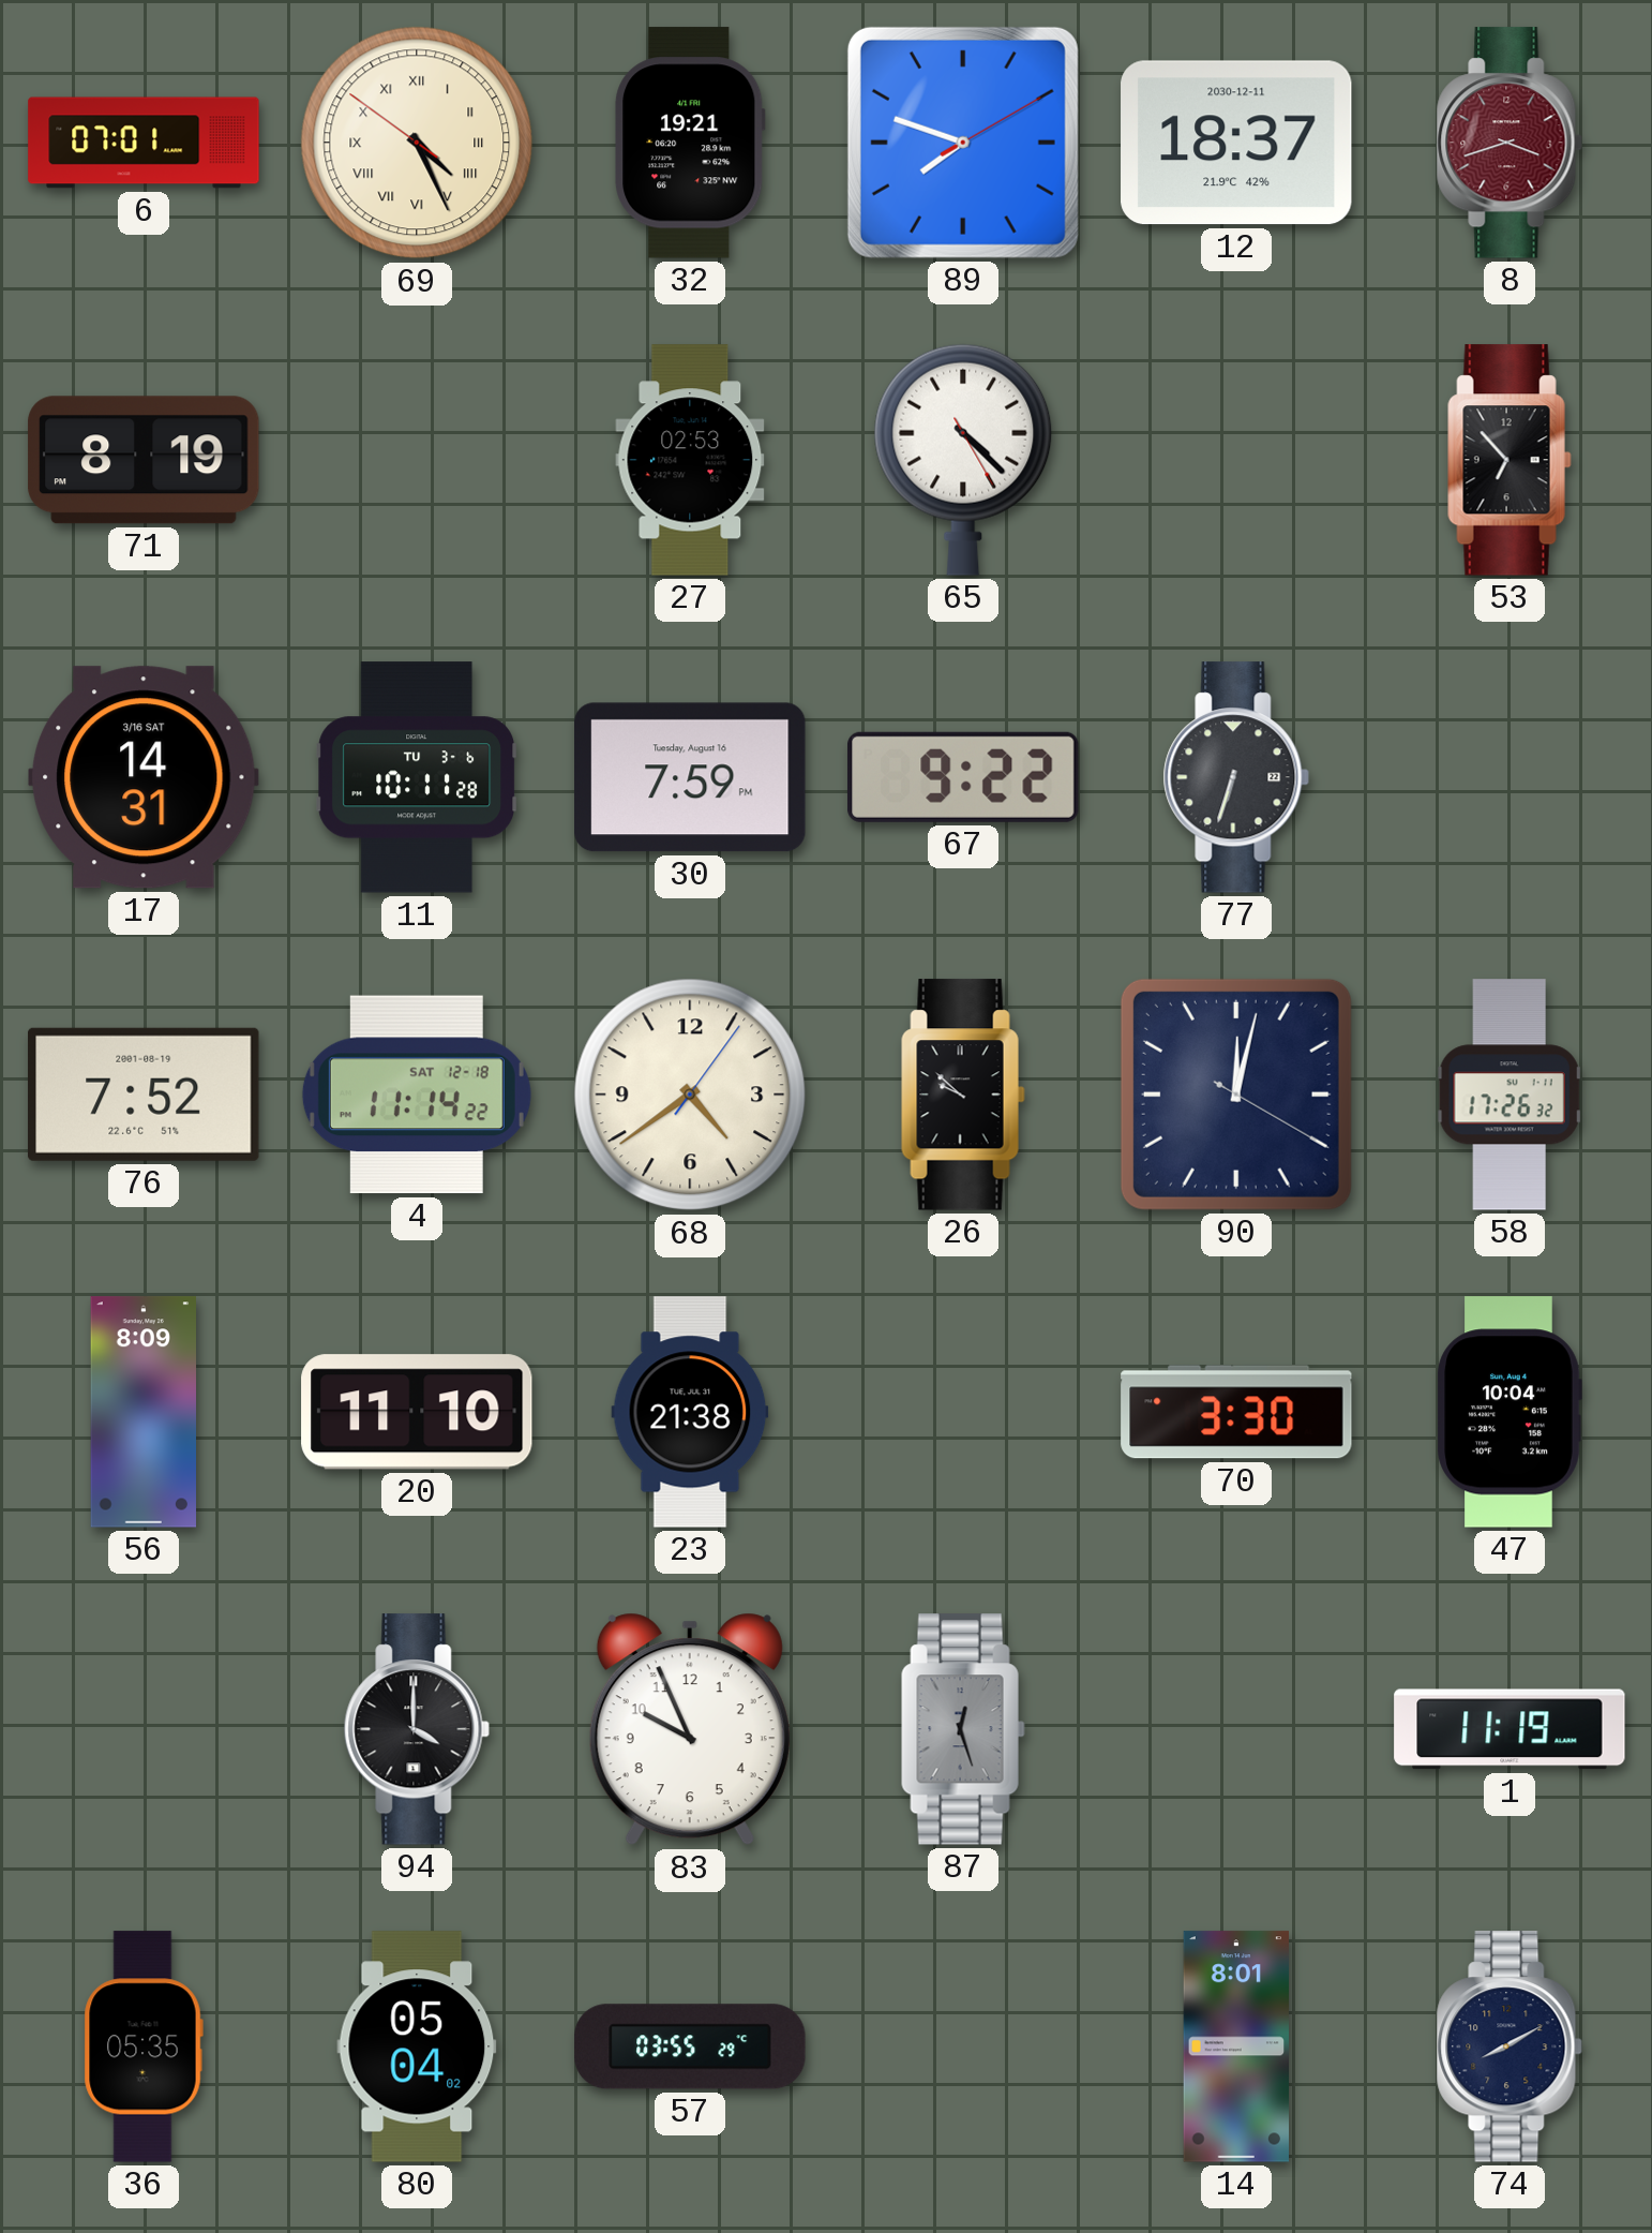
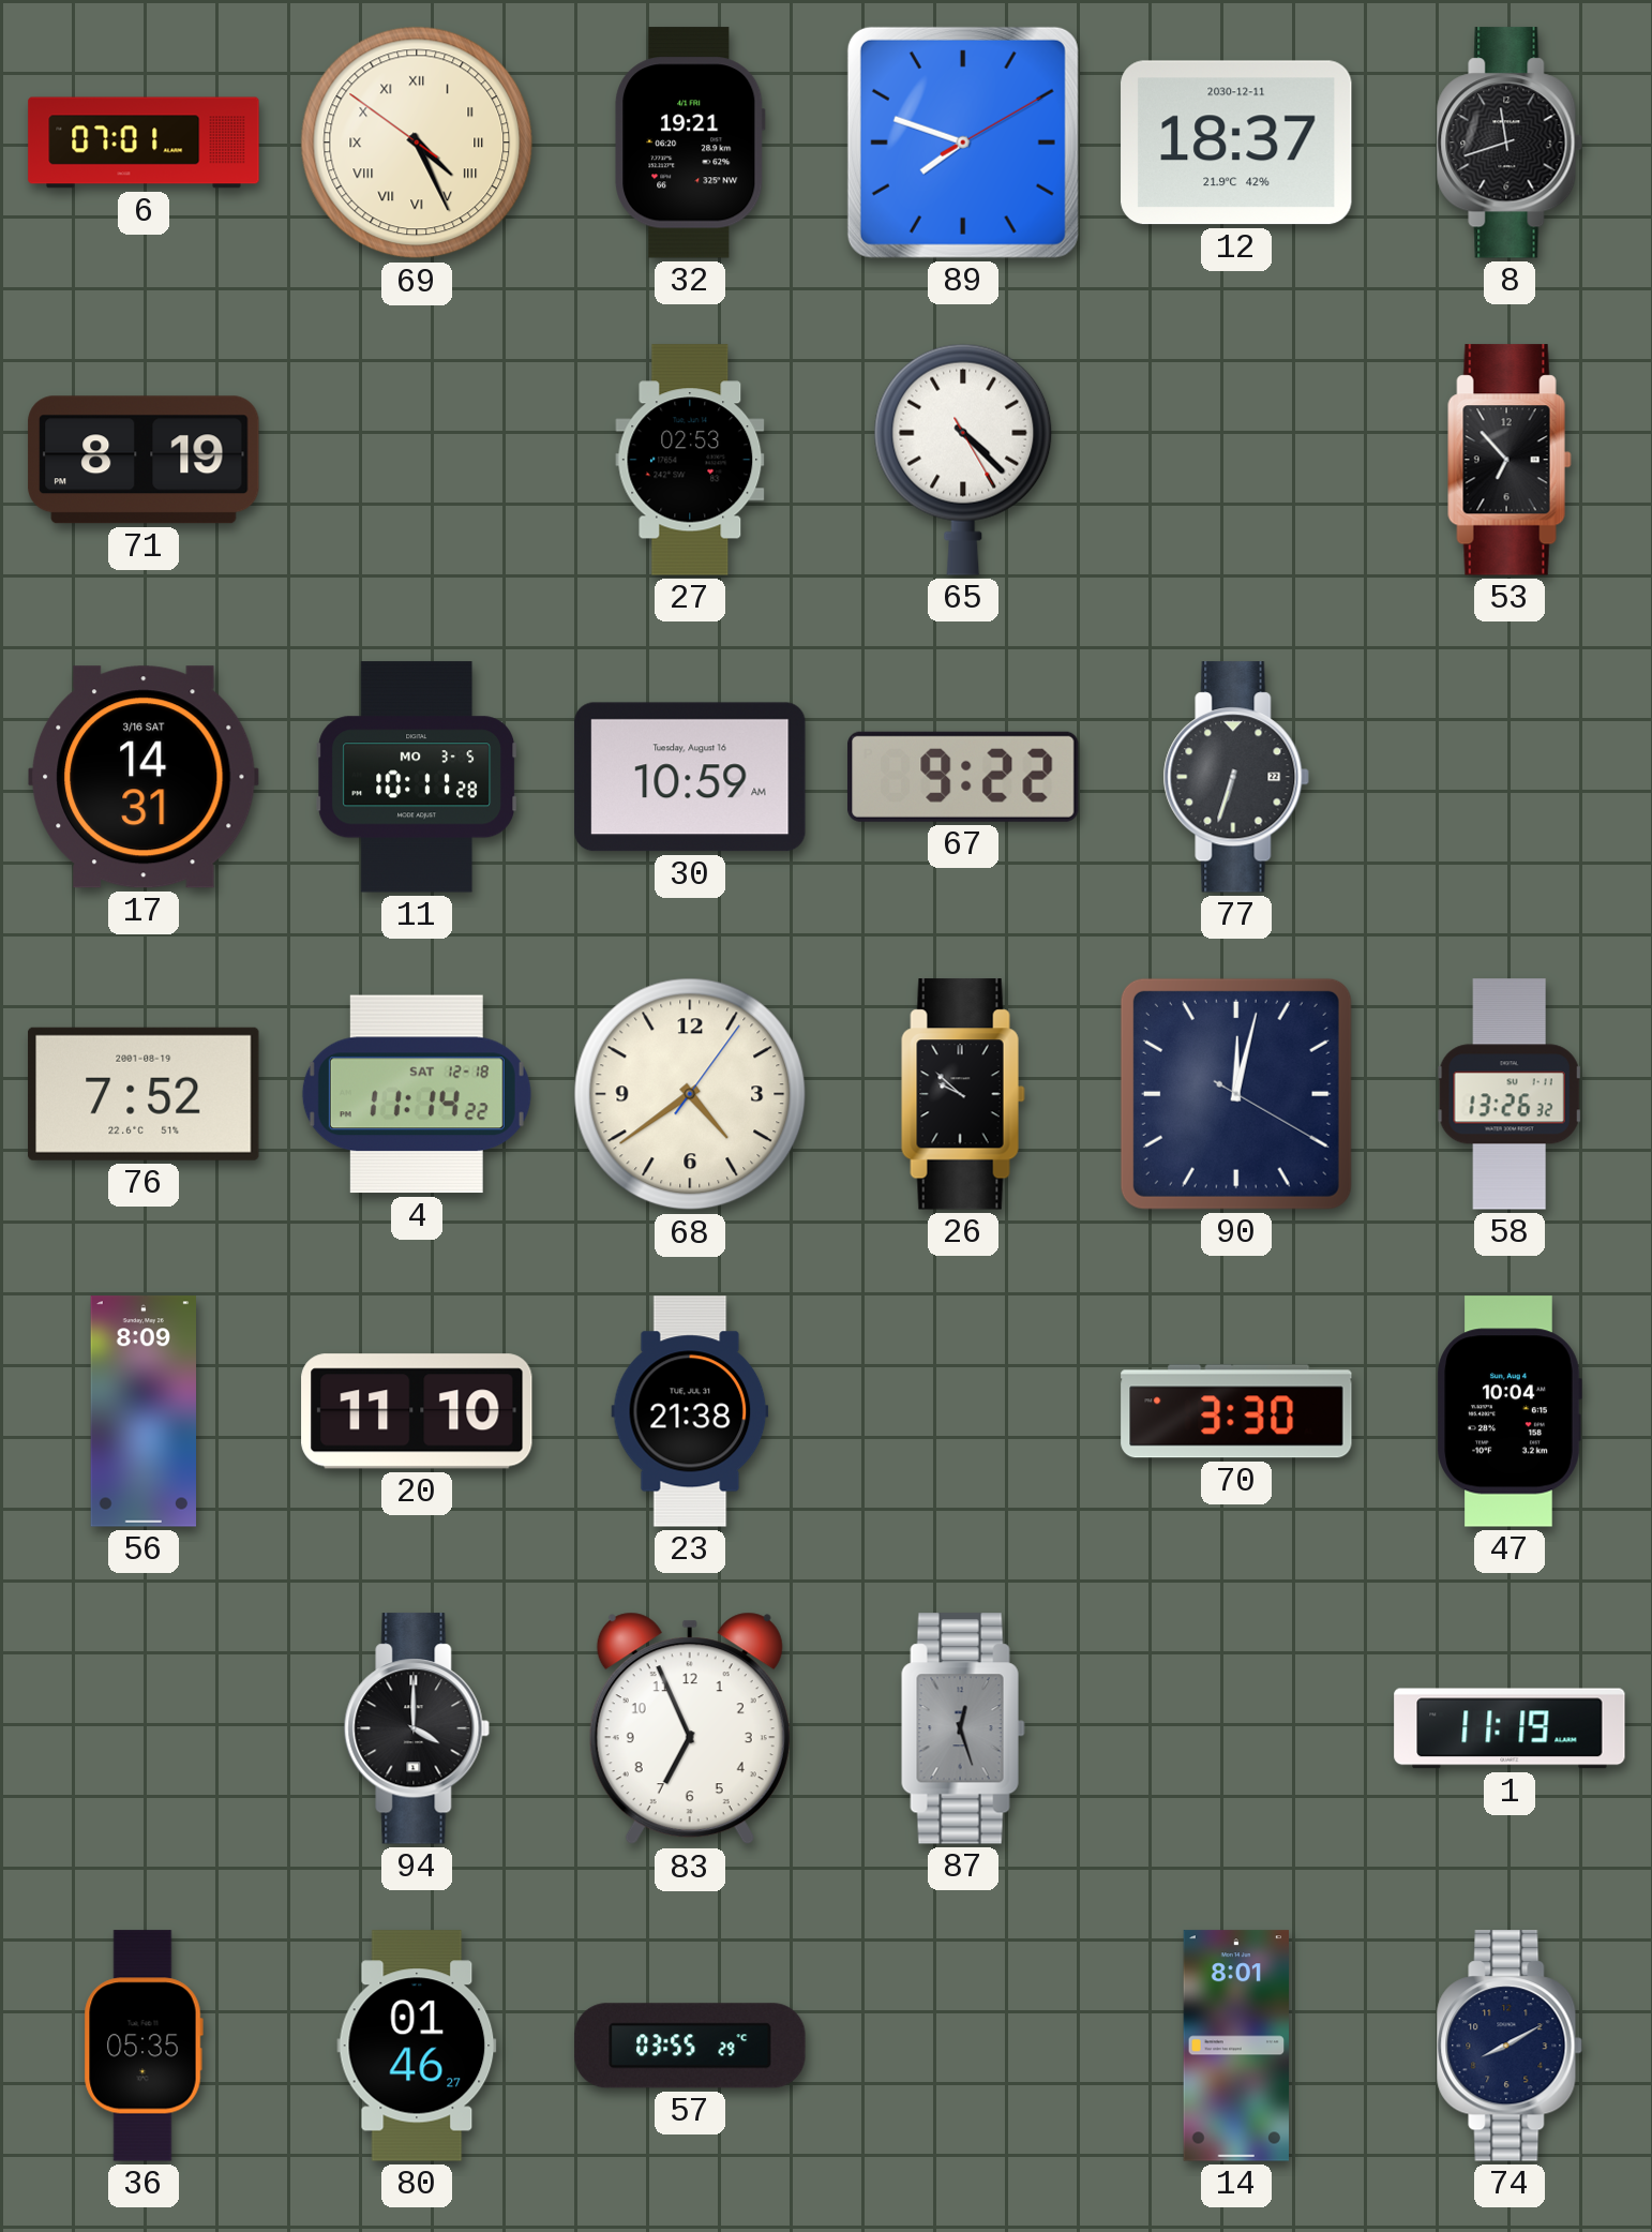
8: 3:42 -> 11:42 (1510, 143)
8 dial: burgundy -> black (1510, 143)
11 date: TU 3-6 -> MO 3-5 (416, 777)
30: 7:59 -> 10:59 (690, 777)
58: 17:26 -> 13:26 (1510, 1094)
83: 9:56 -> 6:56 (690, 1728)
80: 05:04 -> 01:46 (417, 2046)
